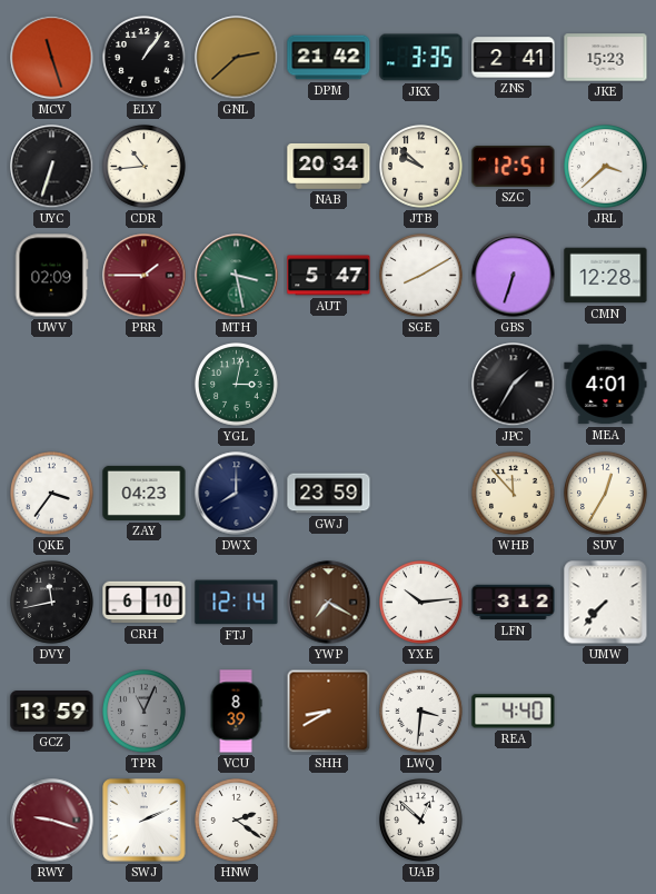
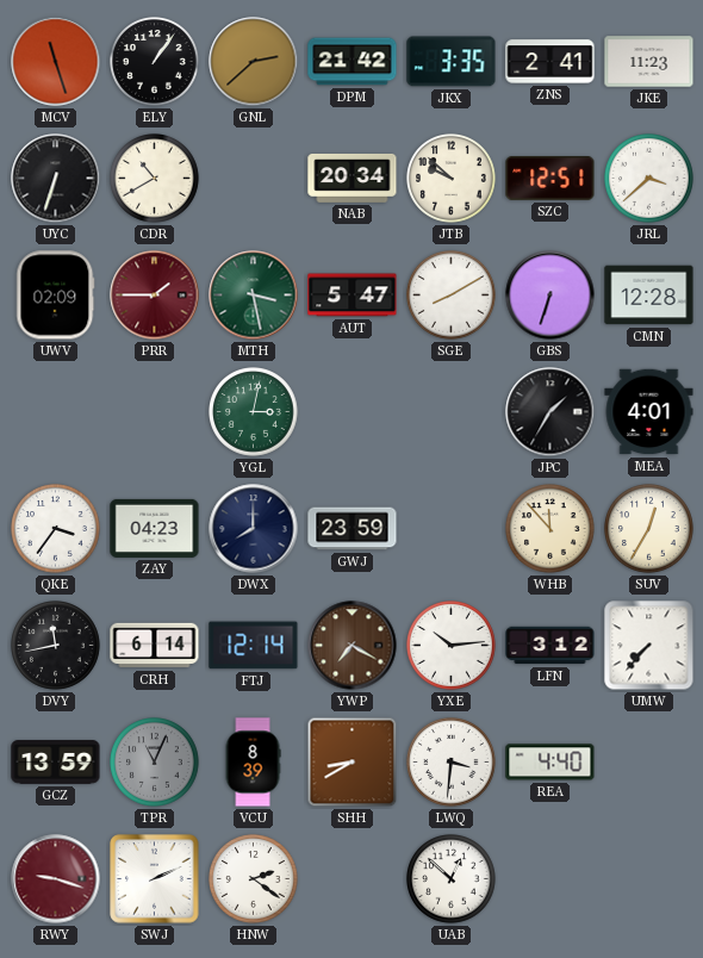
JKE: 15:23 -> 11:23 (649, 62)
CDR: 10:44 -> 10:40 (155, 179)
CRH: 6:10 -> 6:14 (155, 646)
